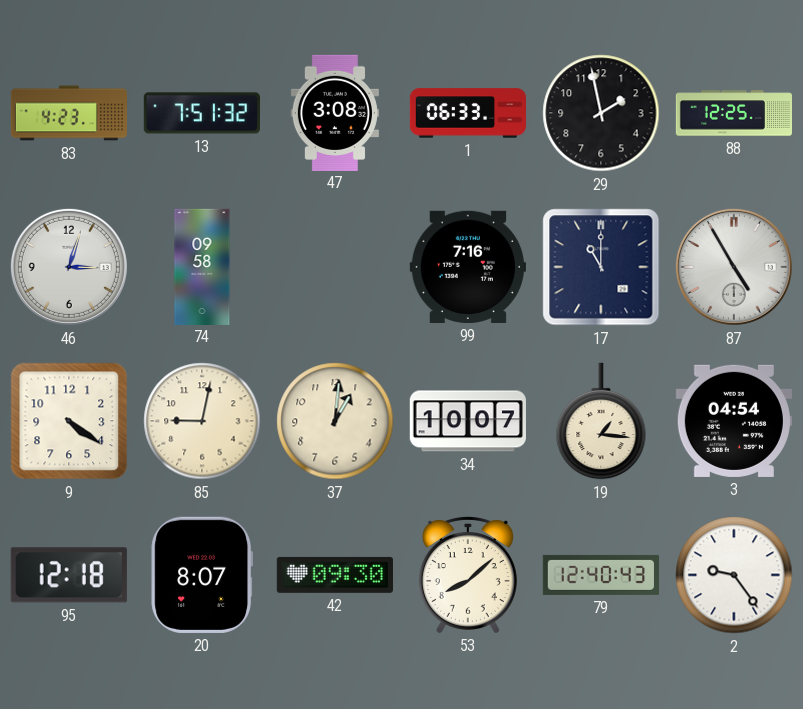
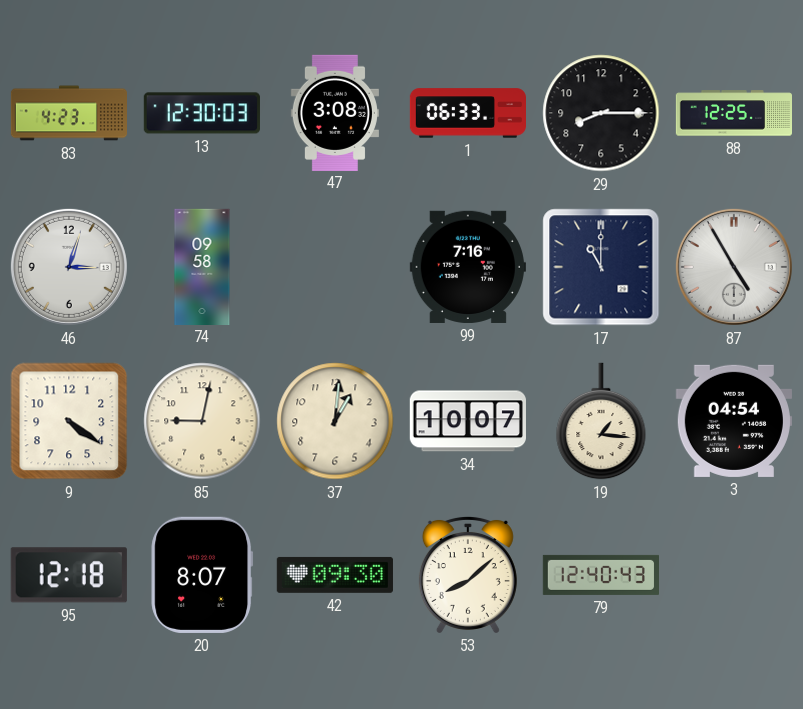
13: 7:51 -> 12:30 (202, 113)
29: 1:58 -> 8:15 (601, 113)
2: 9:24 -> none (734, 575)
